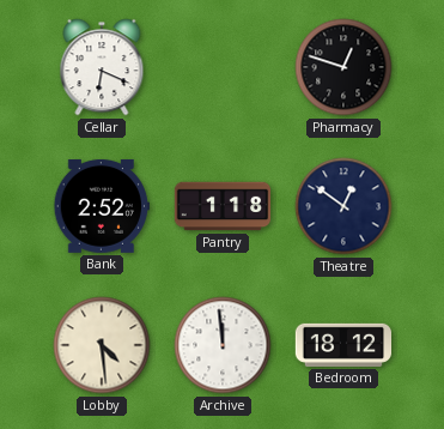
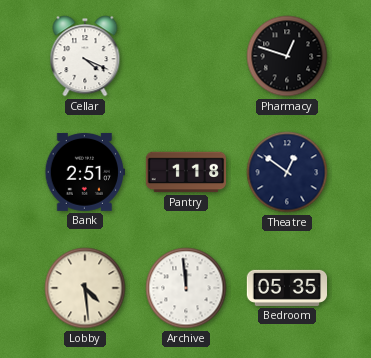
Cellar: 6:19 -> 4:19 (85, 56)
Bank: 2:52 -> 2:51 (84, 172)
Bedroom: 18:12 -> 05:35 (286, 288)
